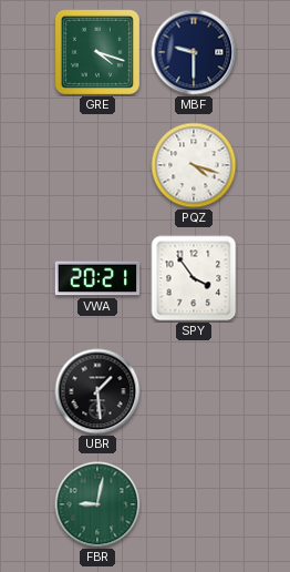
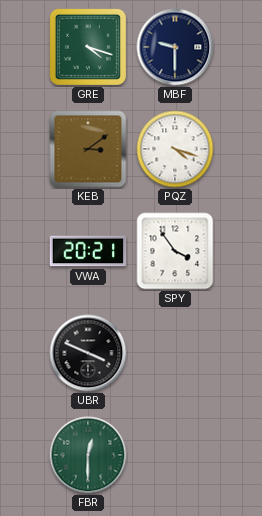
KEB: none -> 3:09 (88, 149)
UBR: 1:29 -> 3:49 (88, 353)
FBR: 9:02 -> 12:30 (88, 455)
